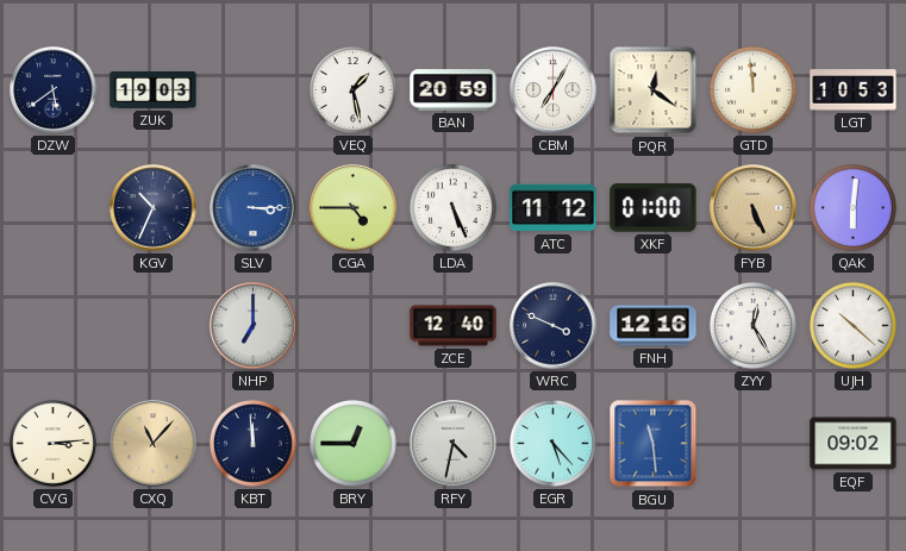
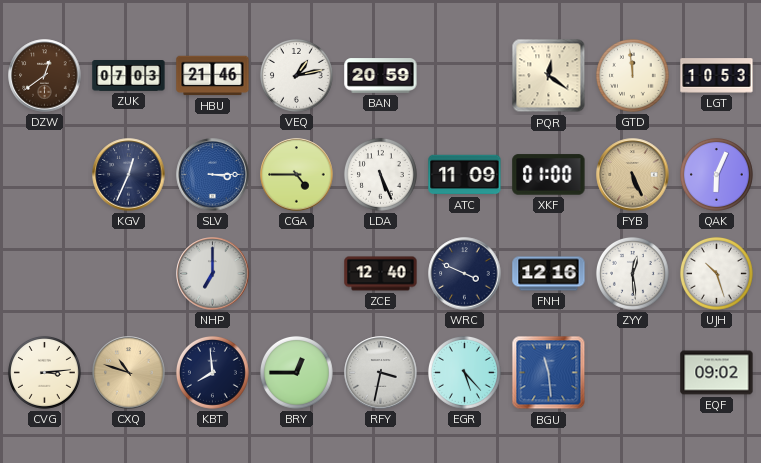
DZW: 5:39 -> 12:39 (45, 76)
DZW dial: navy -> brown (45, 76)
ZUK: 19:03 -> 07:03 (129, 76)
HBU: none -> 21:46 (213, 76)
VEQ: 1:28 -> 1:13 (296, 75)
CBM: 7:05 -> none (554, 90)
KGV: 10:34 -> 12:34 (129, 175)
ATC: 11:12 -> 11:09 (465, 175)
QAK: 6:01 -> 6:04 (716, 174)
ZYY: 12:25 -> 12:29 (632, 273)
UJH: 10:22 -> 10:27 (716, 273)
CXQ: 11:07 -> 10:48 (129, 373)
KBT: 11:59 -> 7:59 (212, 372)
RFY: 4:32 -> 3:32 (381, 373)
